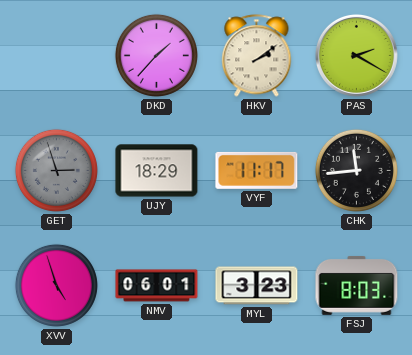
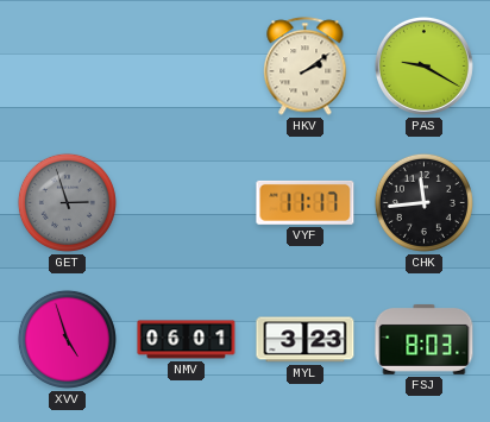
DKD: 1:37 -> none (156, 55)
PAS: 2:20 -> 9:20 (423, 65)
UJY: 18:29 -> none (157, 171)
